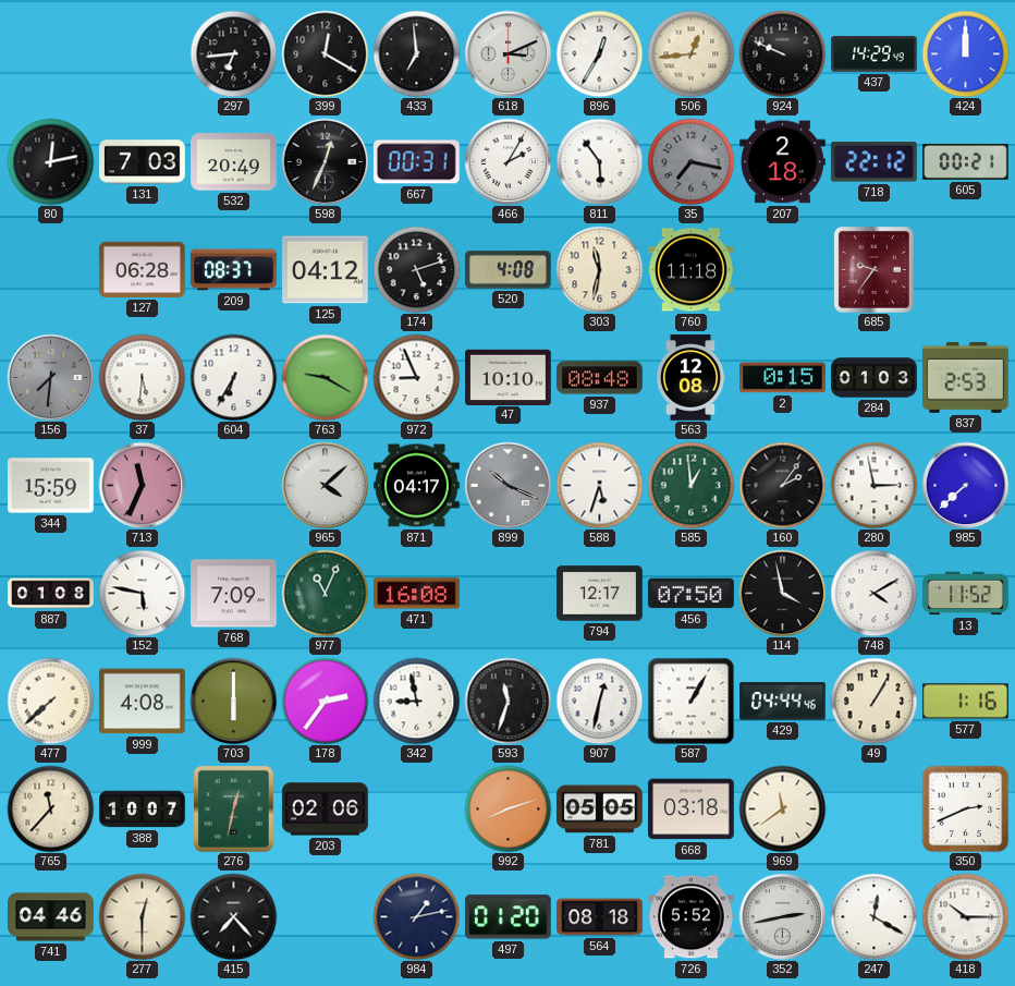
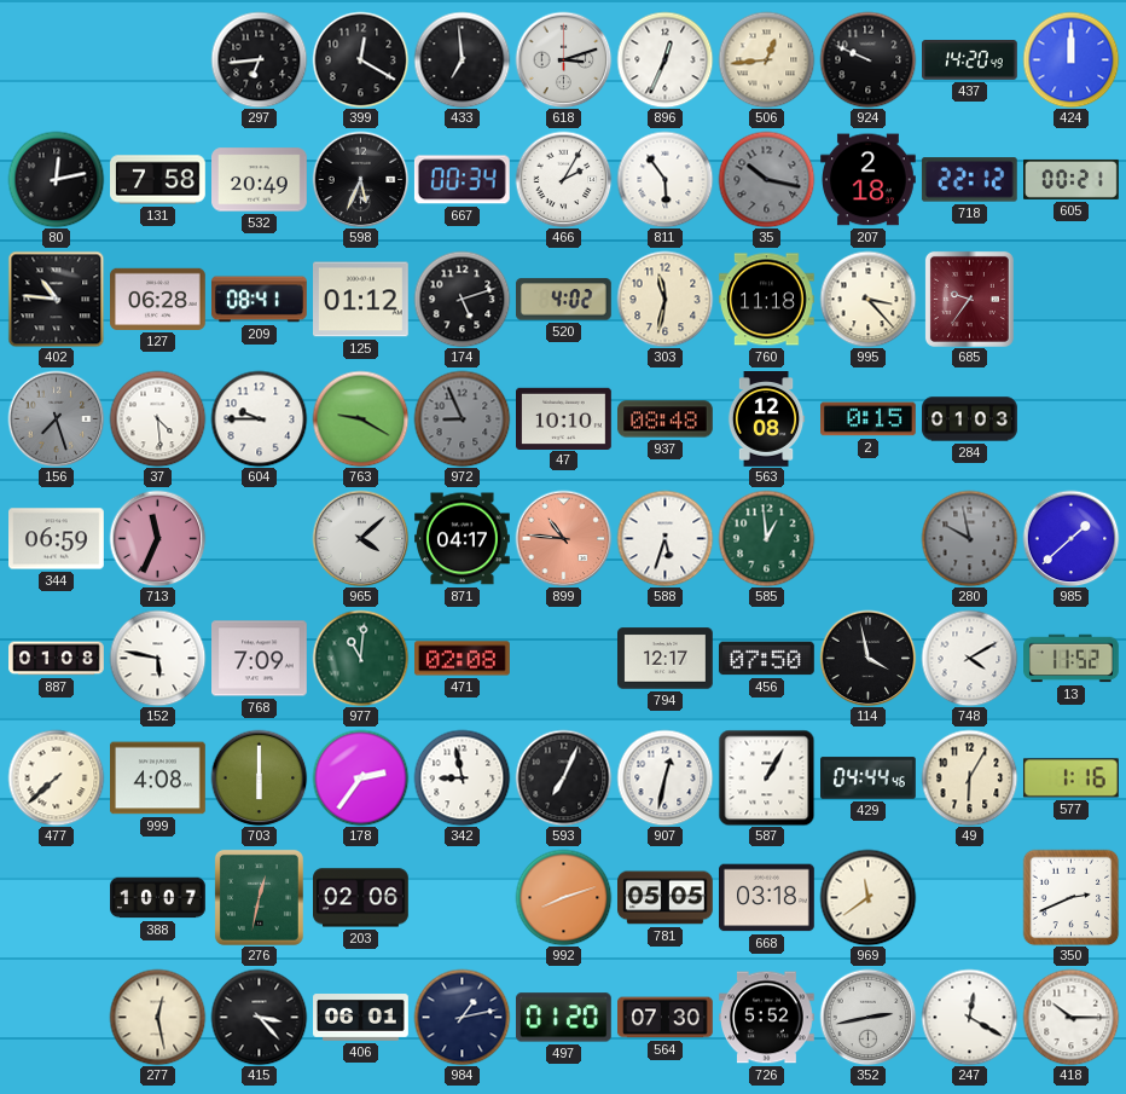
618: 3:11 -> 3:12 (563, 59)
896: 12:35 -> 12:34 (664, 59)
437: 14:29 -> 14:20 (970, 60)
131: 7:03 -> 7:58 (158, 180)
598: 12:34 -> 5:34 (360, 179)
667: 00:31 -> 00:34 (462, 180)
35: 7:17 -> 10:17 (766, 179)
402: none -> 10:46 (56, 299)
209: 08:37 -> 08:41 (260, 300)
125: 04:12 -> 01:12 (361, 300)
520: 4:08 -> 4:02 (563, 300)
995: none -> 3:23 (867, 299)
156: 7:31 -> 7:27 (56, 418)
37: 5:31 -> 4:29 (157, 418)
604: 6:35 -> 9:45 (259, 418)
972 dial: white -> grey (462, 418)
837: 2:53 -> none (965, 377)
344: 15:59 -> 06:59 (57, 539)
899: 10:19 -> 10:46 (563, 538)
899 dial: grey -> salmon (563, 538)
160: 2:06 -> none (782, 485)
280: 2:58 -> 9:58 (969, 538)
280 dial: white -> grey (969, 538)
985: 7:38 -> 1:38 (1070, 538)
977: 11:04 -> 11:01 (360, 658)
471: 16:08 -> 02:08 (463, 659)
593: 11:33 -> 7:04 (563, 777)
49: 1:05 -> 6:05 (969, 777)
765: 11:37 -> none (50, 808)
741: 04:46 -> none (51, 917)
277: 12:30 -> 12:28 (157, 1017)
415: 7:23 -> 3:23 (259, 1017)
406: none -> 06:01 (361, 1018)
564: 08:18 -> 07:30 (666, 1018)
